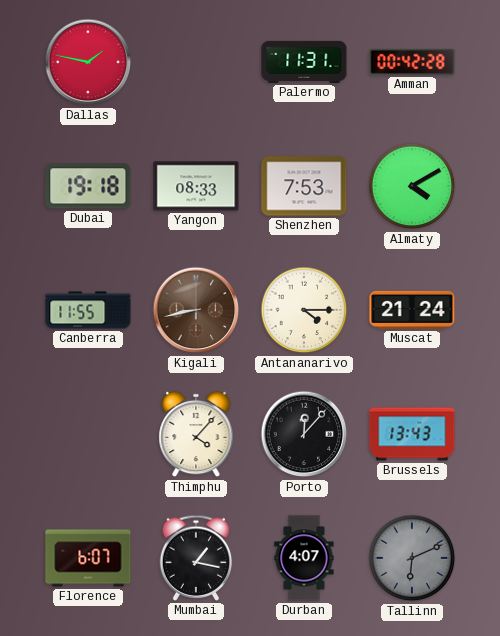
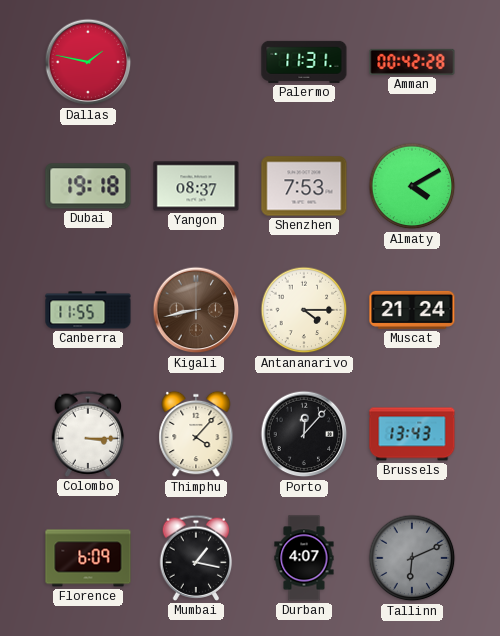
Yangon: 08:33 -> 08:37 (196, 186)
Colombo: none -> 3:15 (88, 434)
Florence: 6:07 -> 6:09 (88, 558)
